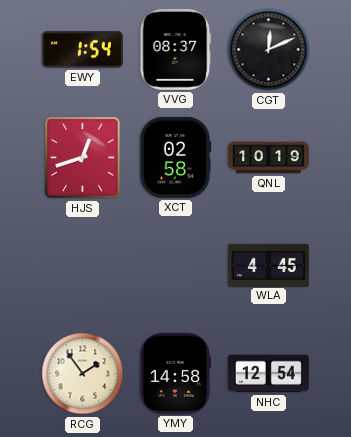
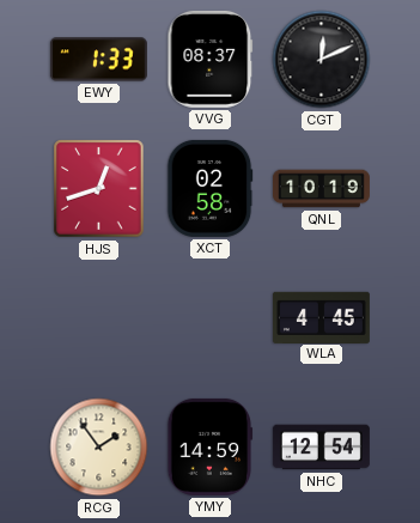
EWY: 1:54 -> 1:33 (98, 60)
YMY: 14:58 -> 14:59 (209, 446)
